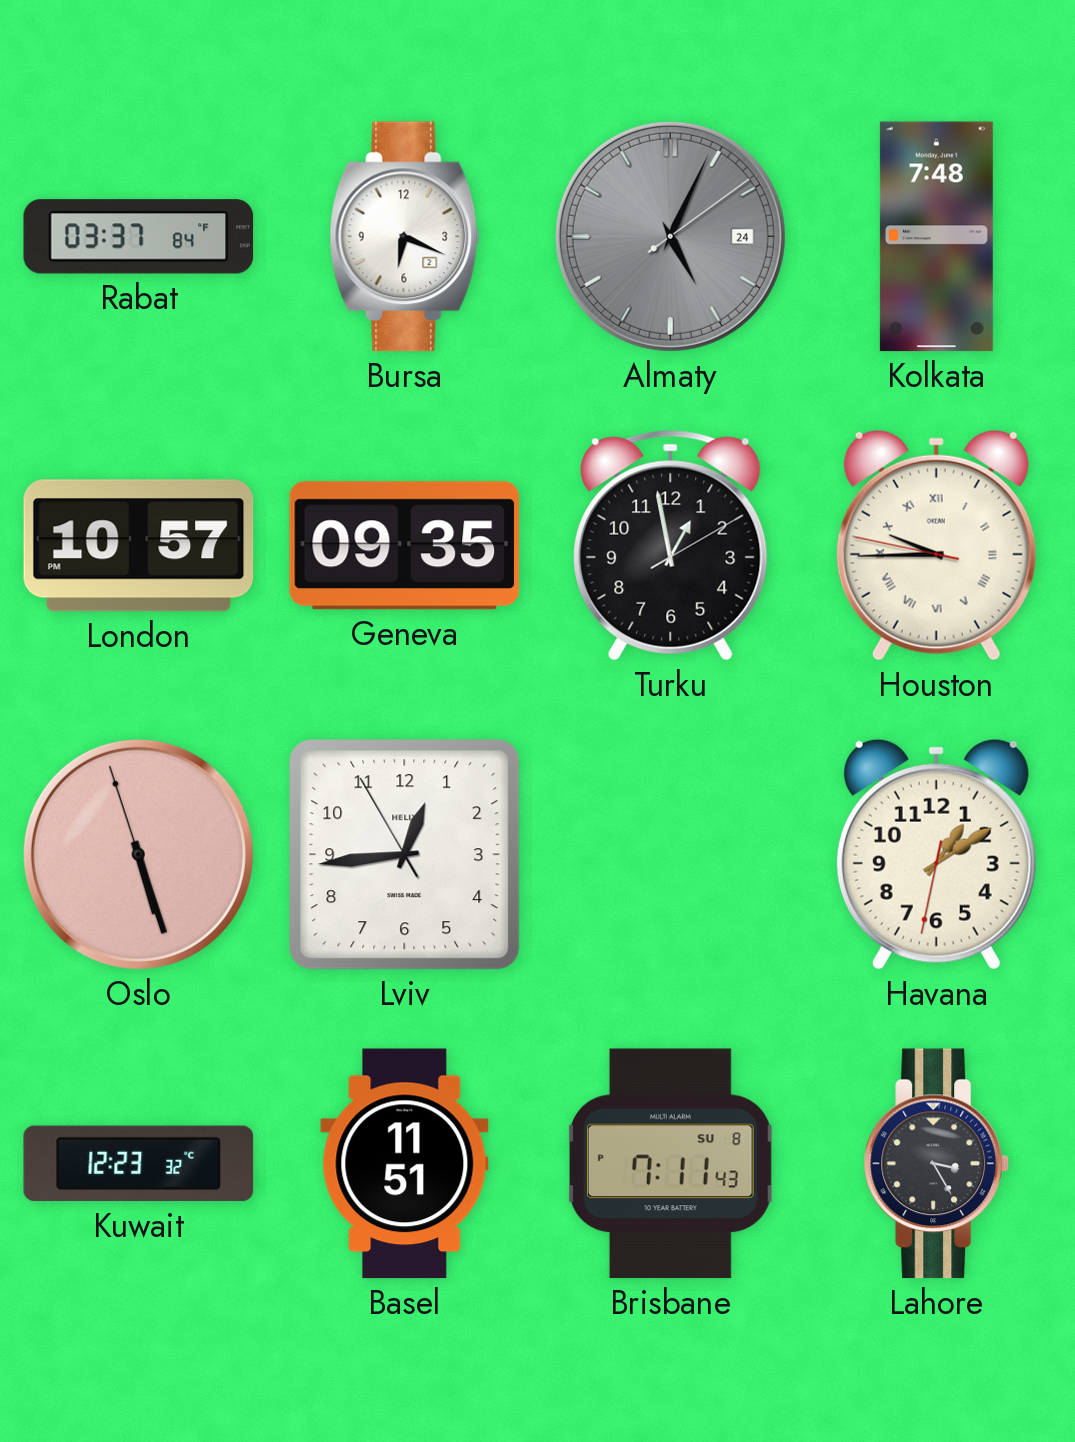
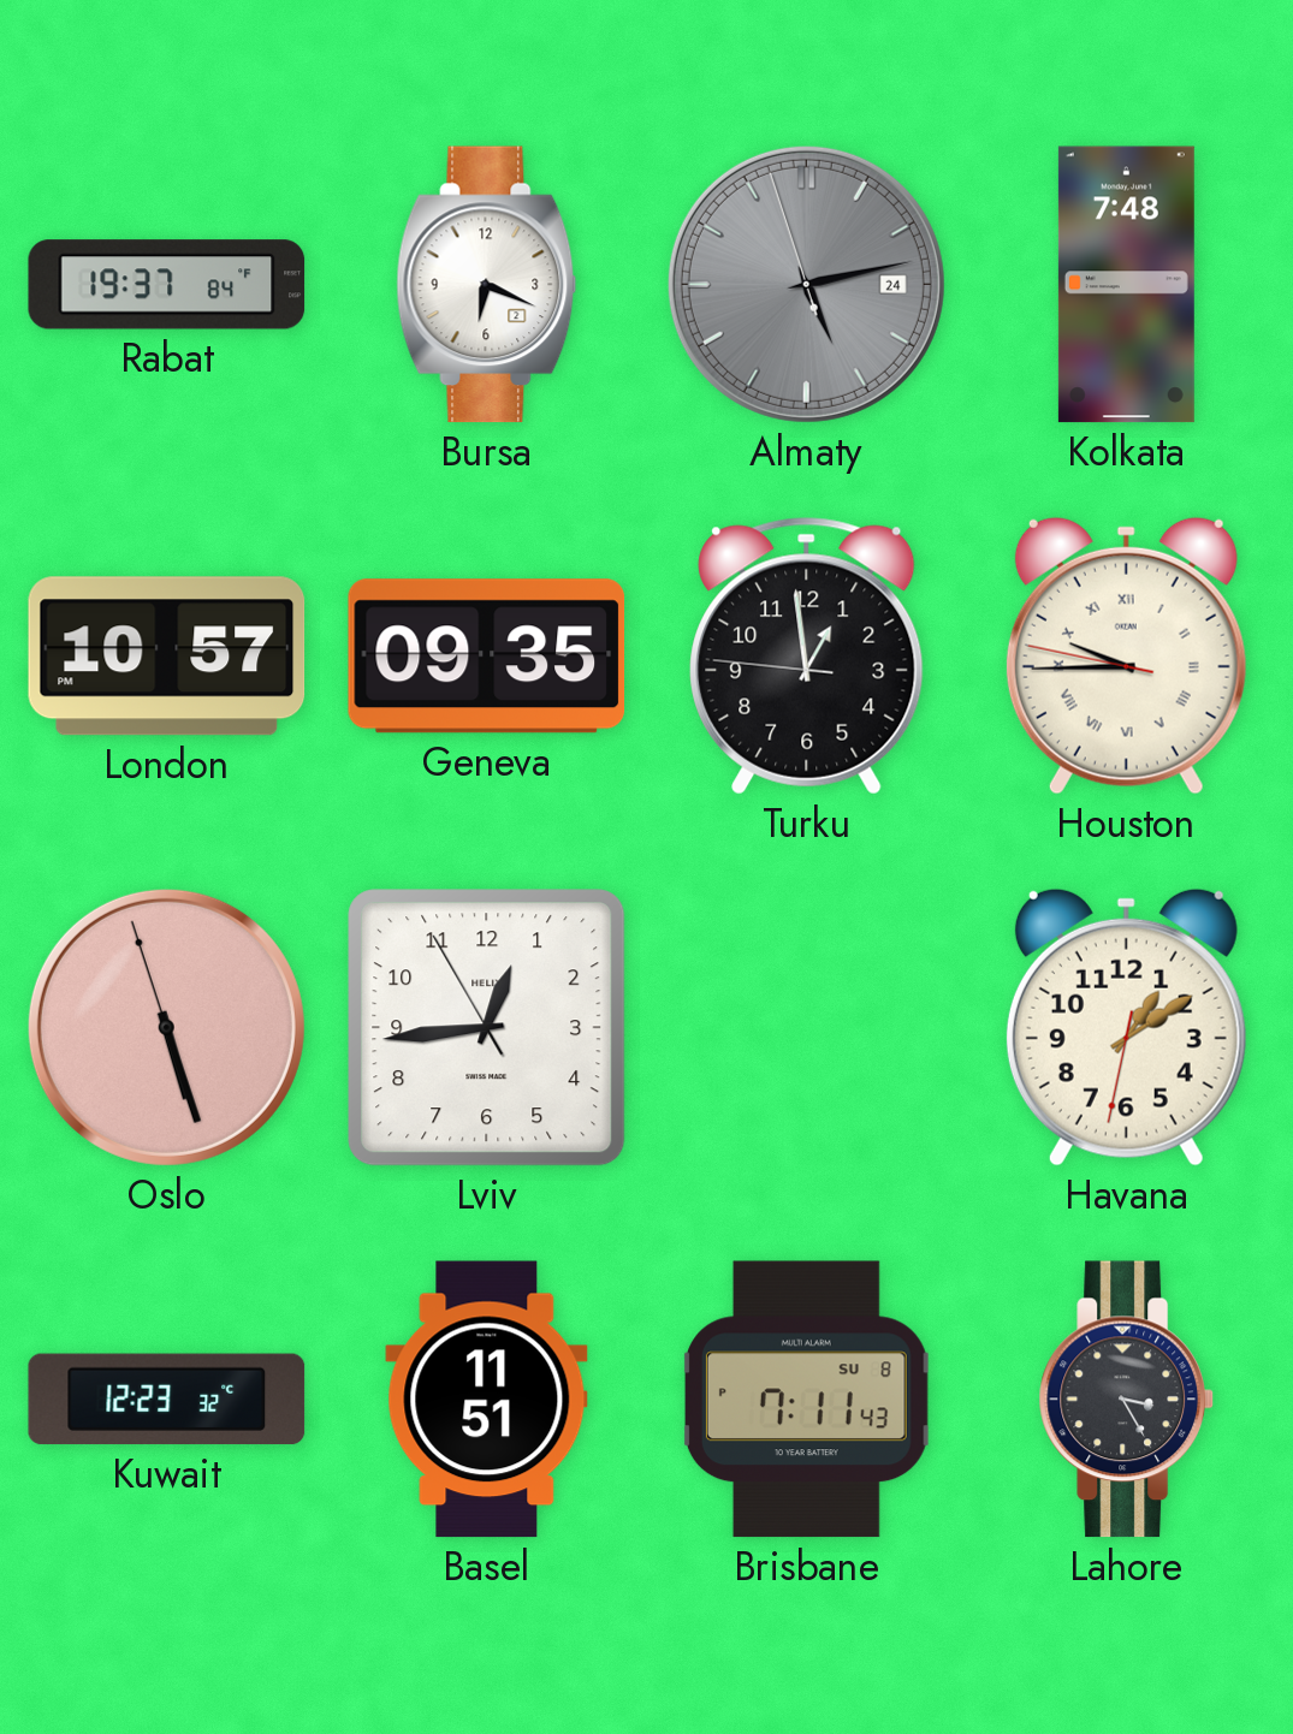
Rabat: 03:37 -> 19:37 (167, 285)
Almaty: 5:04 -> 5:12 (806, 284)
Turku: 12:58:10 -> 12:58:46 (807, 657)
